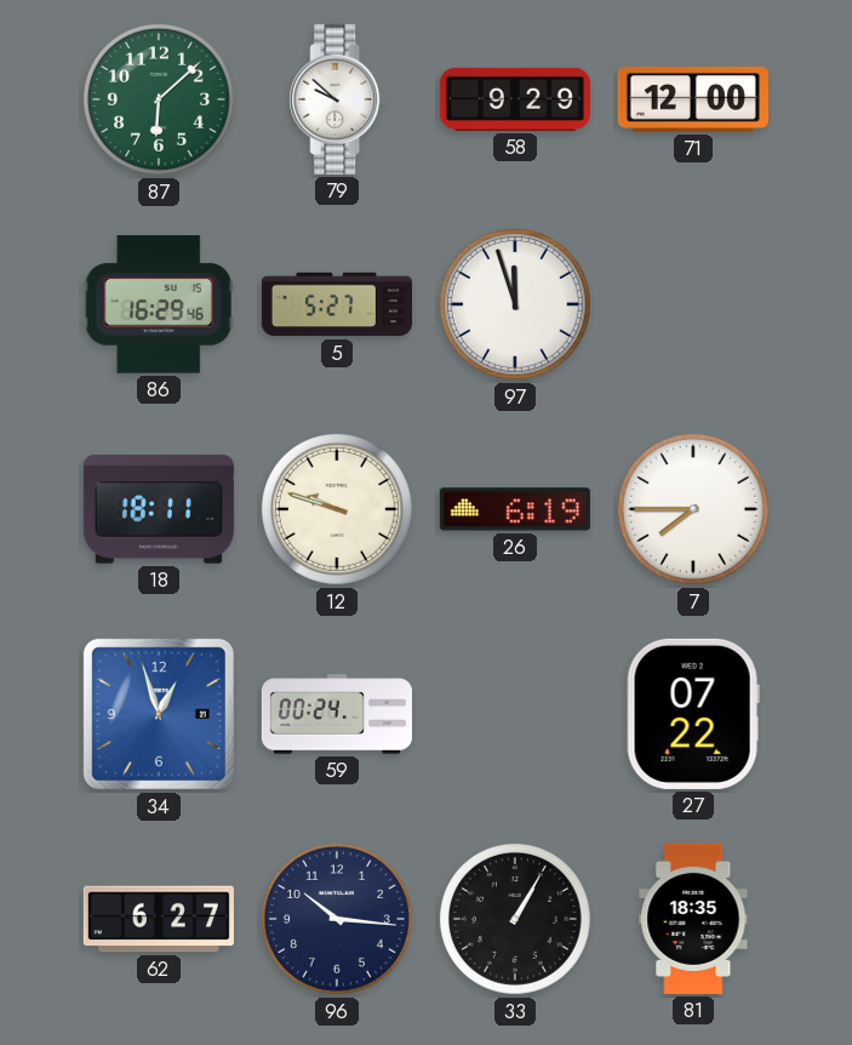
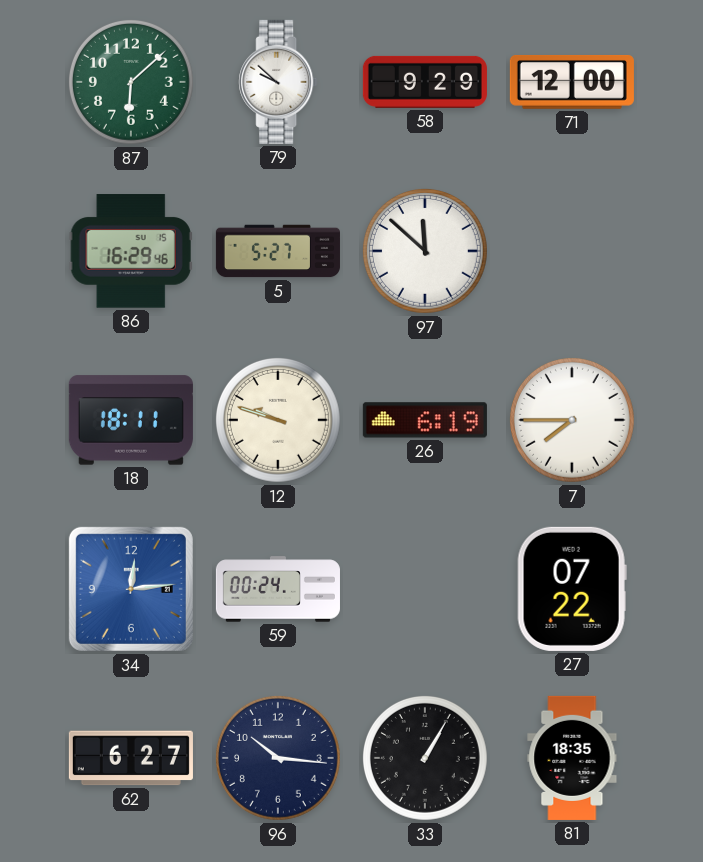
97: 11:57 -> 11:52 (425, 251)
34: 12:57 -> 12:14 (131, 589)
